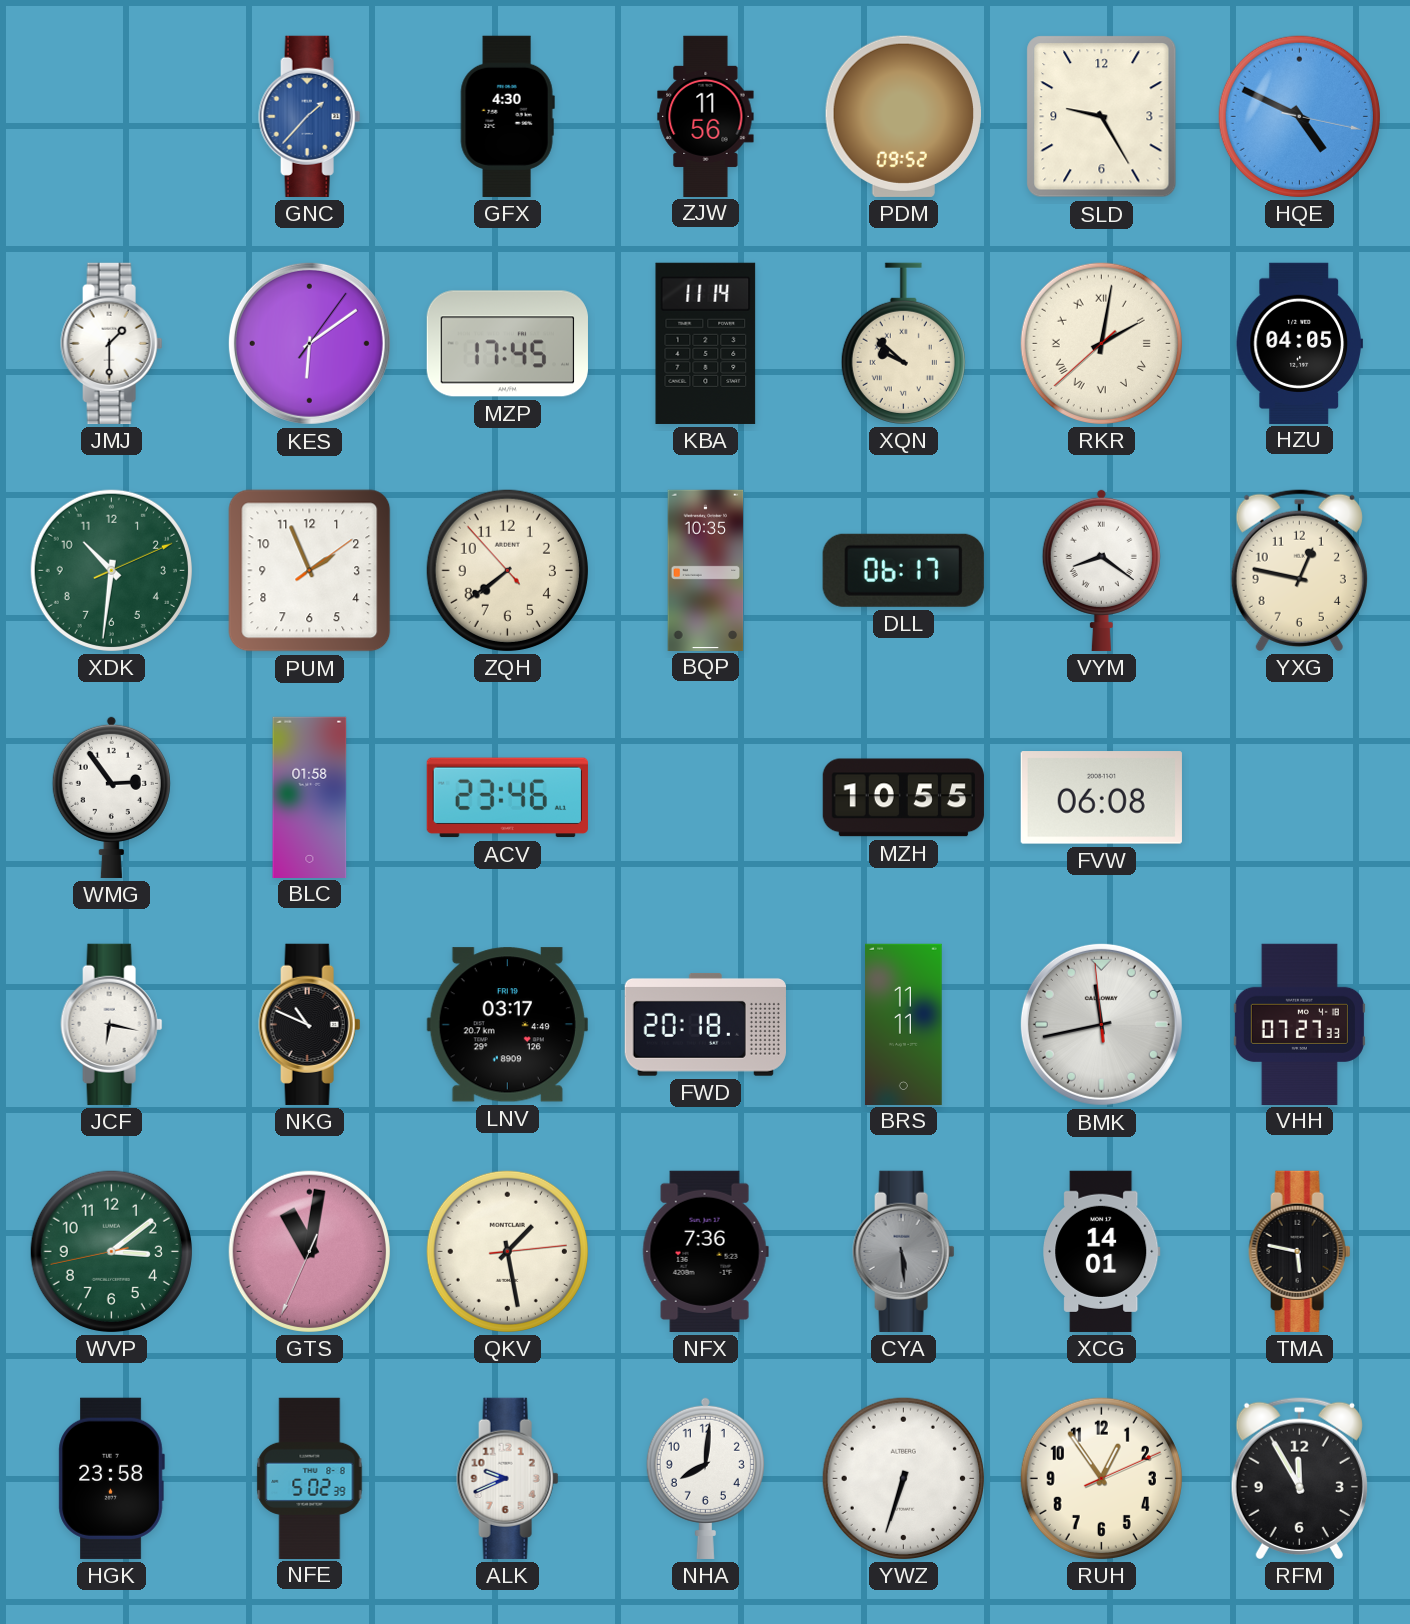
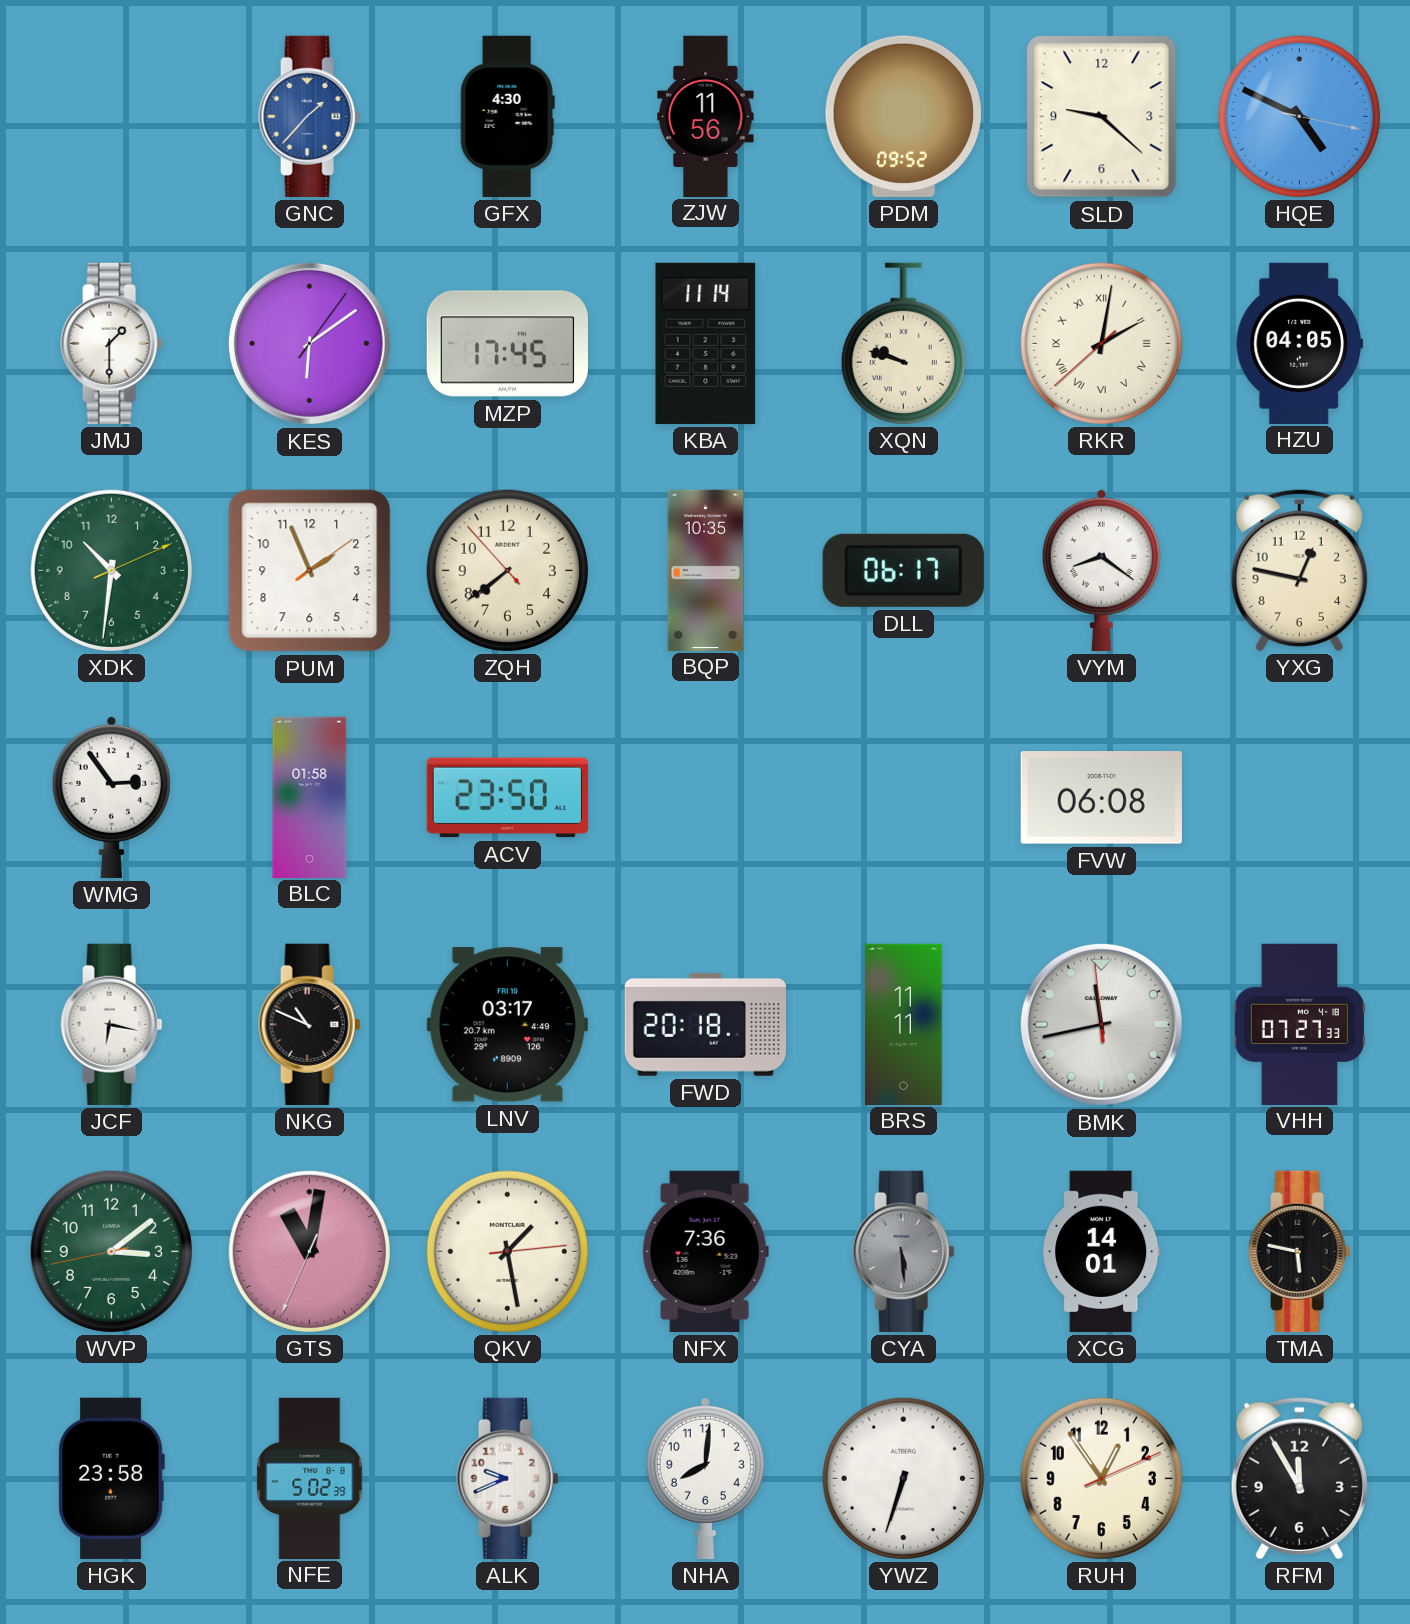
SLD: 9:25 -> 9:22 (1102, 117)
XQN: 9:52 -> 9:48 (903, 343)
ACV: 23:46 -> 23:50 (507, 798)
MZH: 10:55 -> none (903, 798)
